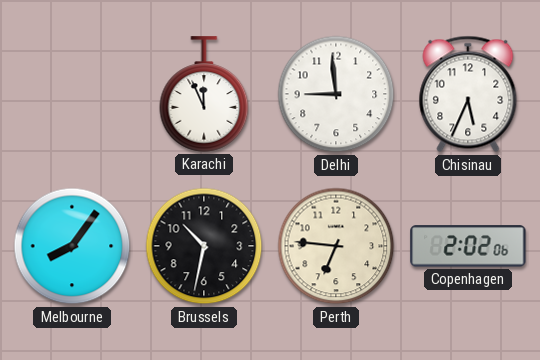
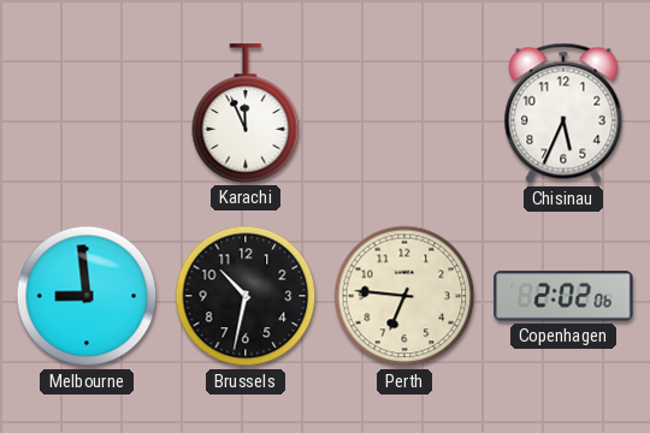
Delhi: 8:59 -> none (336, 94)
Melbourne: 8:06 -> 8:59 (87, 296)
